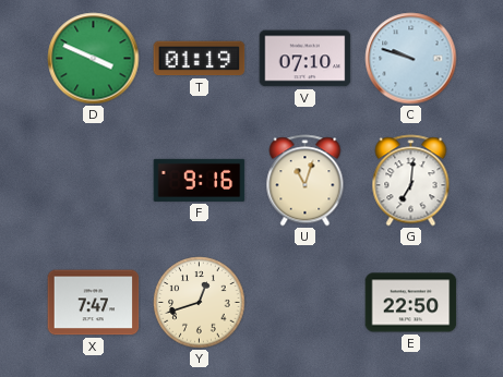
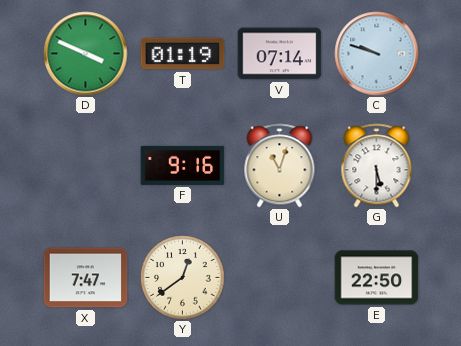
V: 07:10 -> 07:14 (280, 54)
G: 7:01 -> 5:30 (377, 166)
Y: 12:42 -> 12:39 (183, 278)
